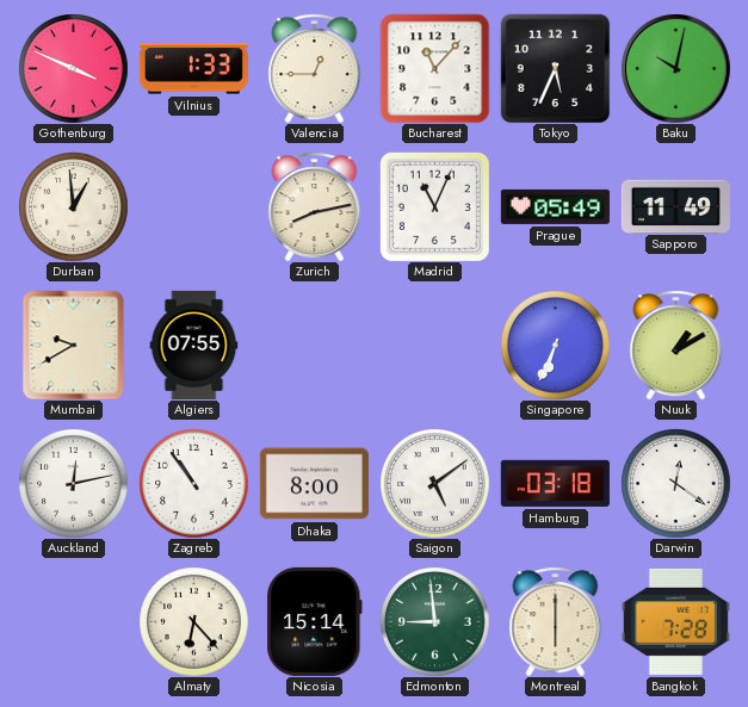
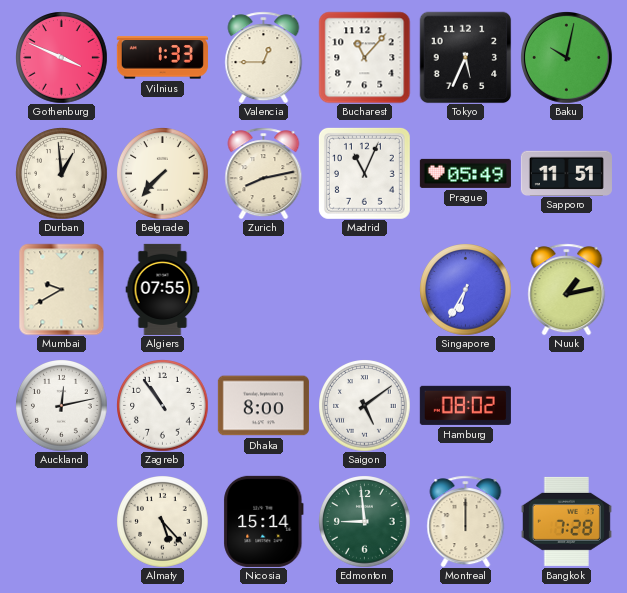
Belgrade: none -> 7:37 (162, 173)
Sapporo: 11:49 -> 11:51 (566, 173)
Singapore: 6:34 -> 6:35 (465, 289)
Nuuk: 1:10 -> 1:13 (567, 289)
Hamburg: 03:18 -> 08:02 (465, 405)
Darwin: 12:21 -> none (675, 483)
Almaty: 6:23 -> 5:23 (162, 521)
Montreal: 6:00 -> 12:00 (466, 521)
